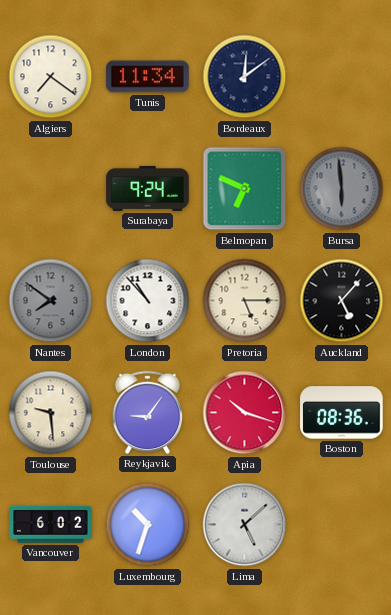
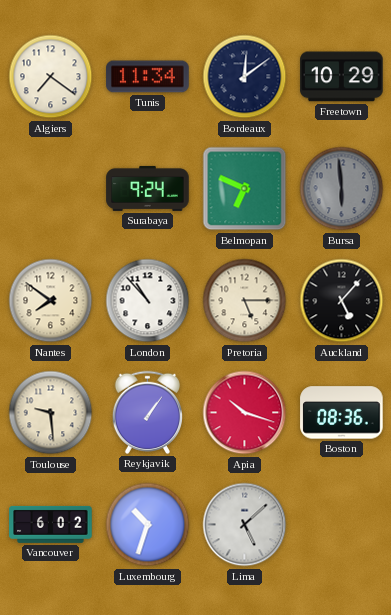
Freetown: none -> 10:29 (342, 77)
Nantes dial: grey -> cream (51, 301)
Reykjavik: 9:06 -> 1:06 (147, 412)
